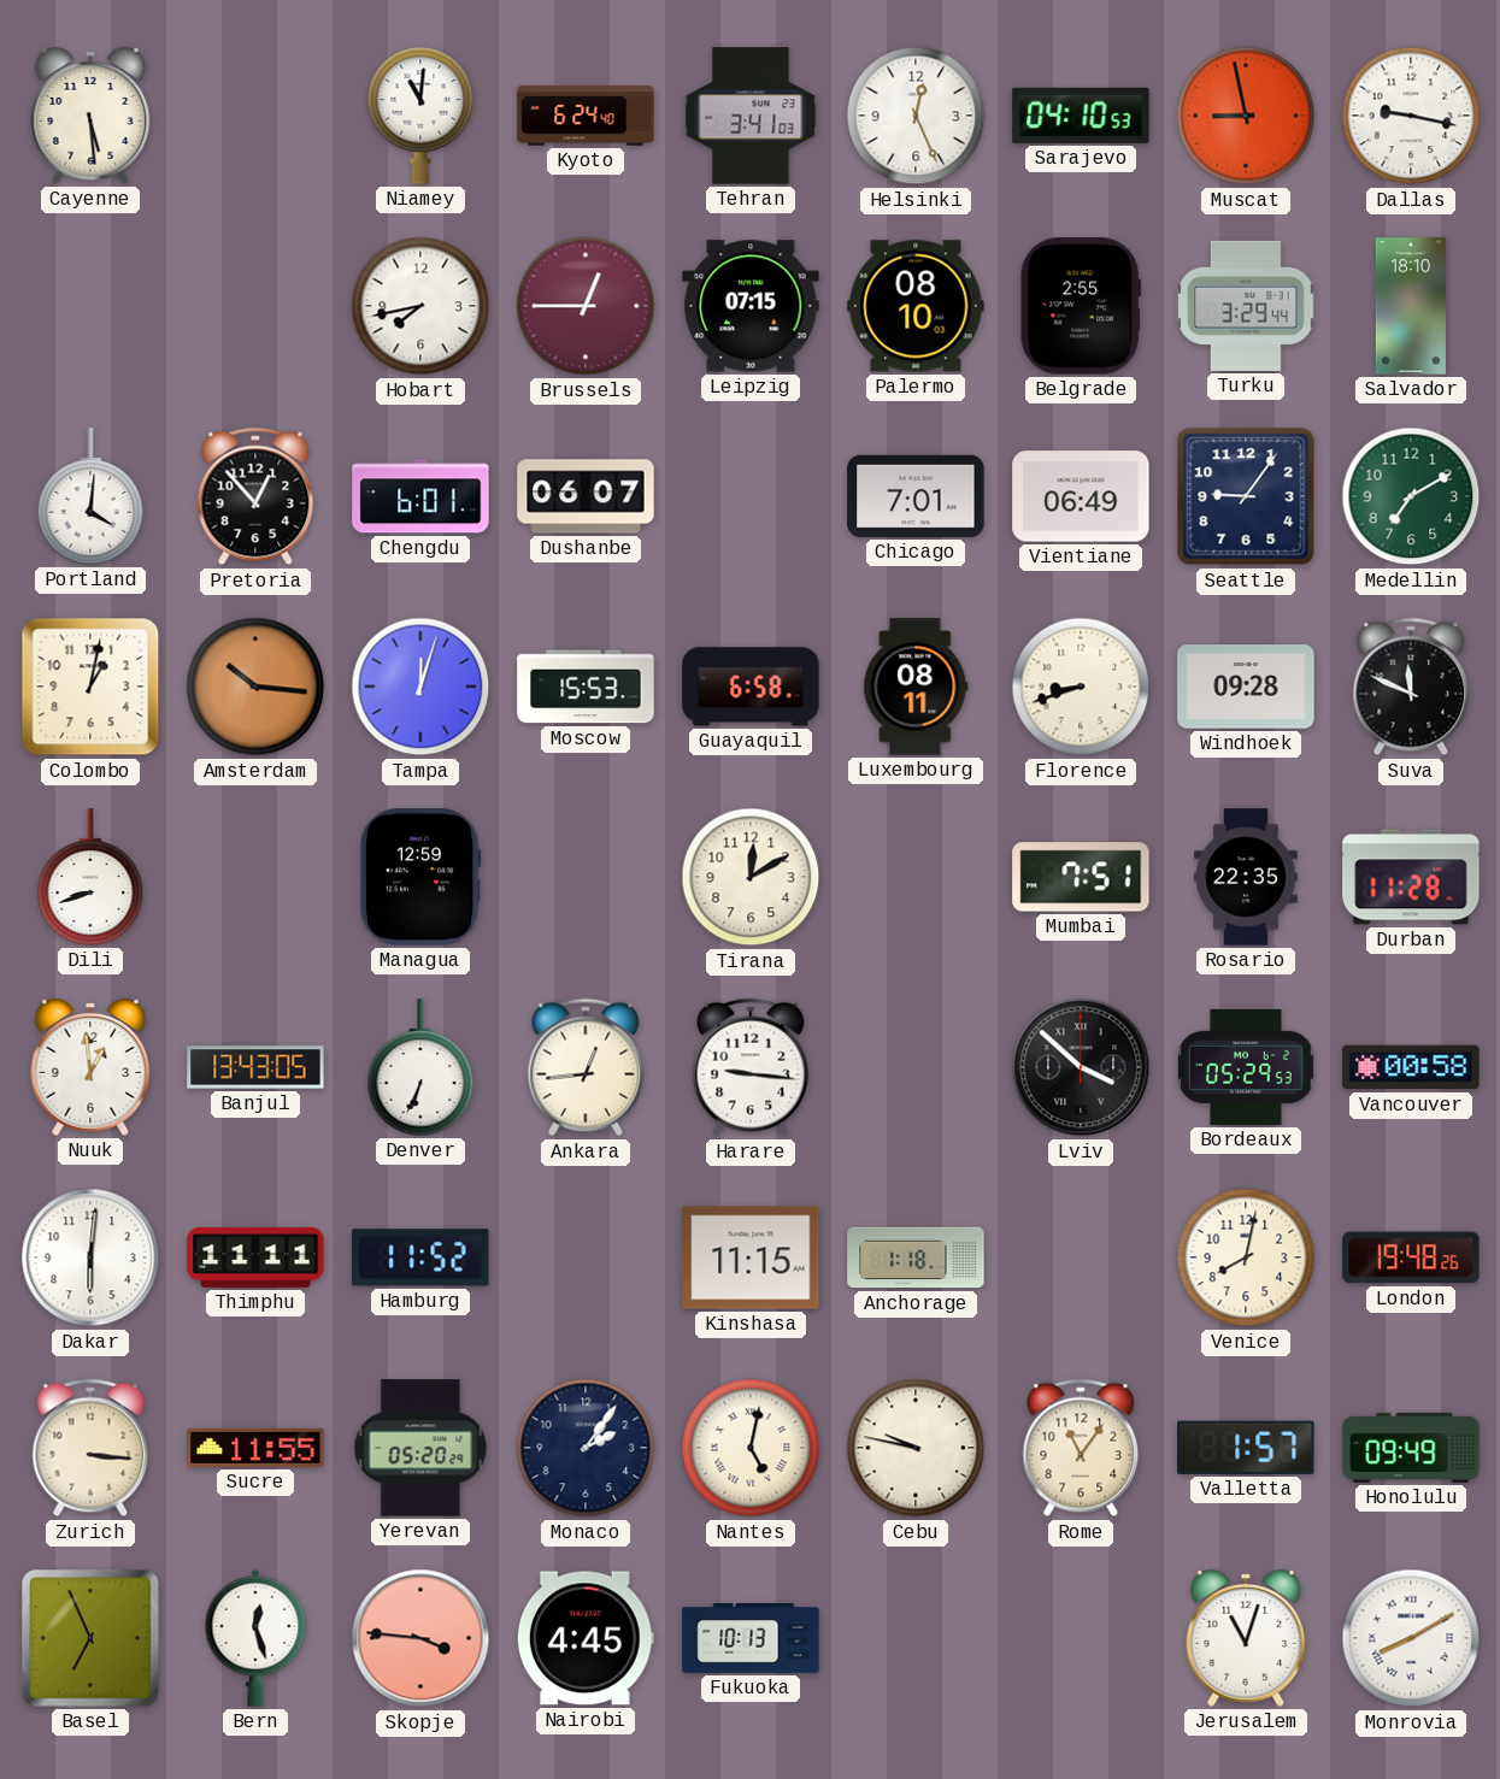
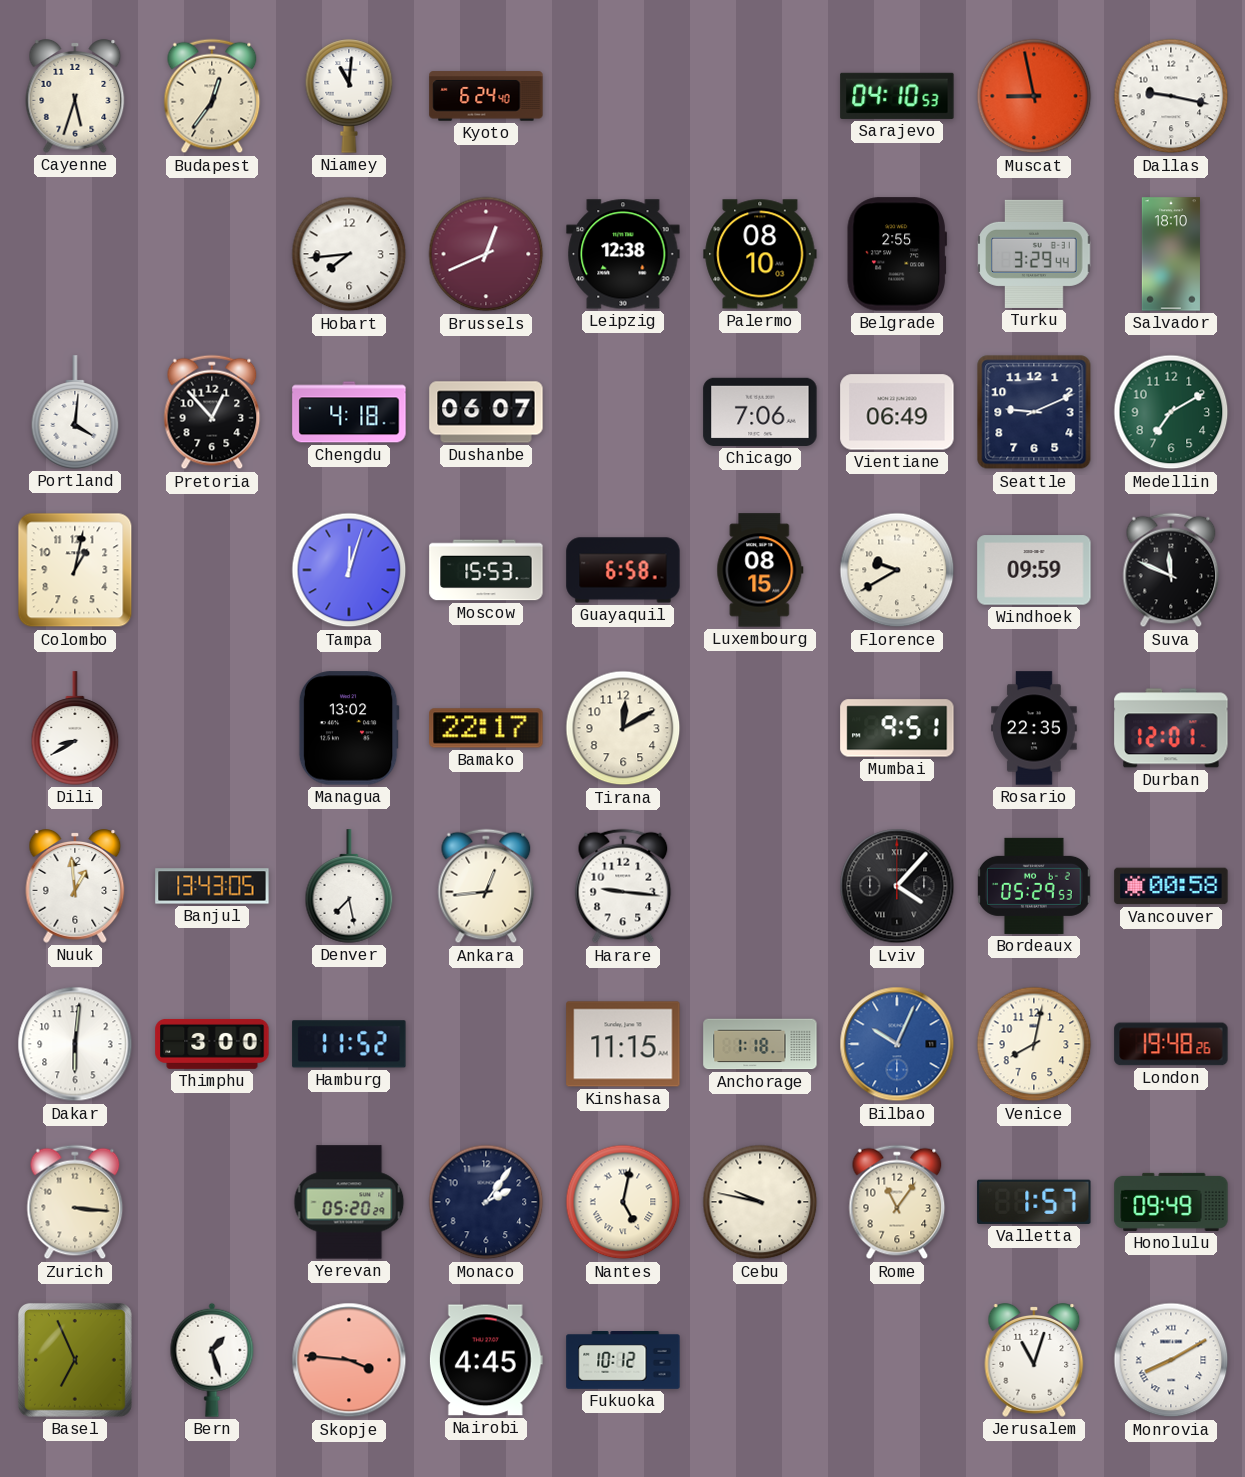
Cayenne: 5:29 -> 5:33 (75, 97)
Budapest: none -> 12:36 (212, 96)
Tehran: 3:41 -> none (751, 116)
Helsinki: 12:26 -> none (916, 116)
Hobart: 7:43 -> 7:44 (349, 254)
Brussels: 12:45 -> 12:41 (486, 254)
Leipzig: 07:15 -> 12:38 (623, 254)
Chengdu: 6:01 -> 4:18 (349, 412)
Chicago: 7:01 -> 7:06 (760, 412)
Seattle: 9:06 -> 9:11 (1034, 412)
Amsterdam: 10:16 -> none (255, 687)
Luxembourg: 08:11 -> 08:15 (760, 570)
Florence: 8:42 -> 9:40 (897, 570)
Windhoek: 09:28 -> 09:59 (1034, 570)
Dili: 8:42 -> 8:40 (75, 728)
Managua: 12:59 -> 13:02 (349, 728)
Bamako: none -> 22:17 (486, 728)
Mumbai: 7:51 -> 9:51 (897, 728)
Durban: 11:28 -> 12:01 (1171, 728)
Denver: 6:34 -> 7:28 (349, 886)
Lviv: 3:52 -> 4:07 (897, 886)
Thimphu: 11:11 -> 3:00 (212, 1044)
Bilbao: none -> 10:04 (897, 1044)
Sucre: 11:55 -> none (255, 1448)
Bern: 12:27 -> 1:27 (212, 1360)
Fukuoka: 10:13 -> 10:12 (623, 1361)
